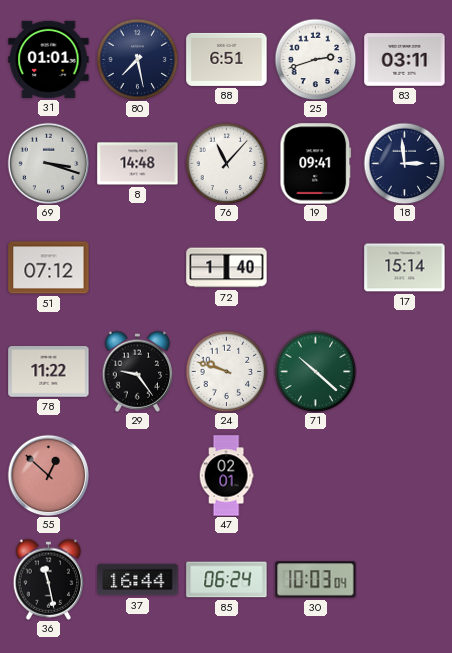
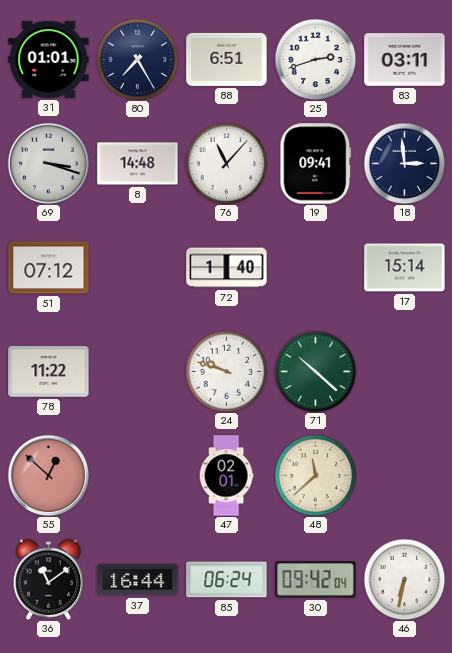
80: 7:28 -> 7:25 (137, 59)
29: 9:24 -> none (138, 371)
48: none -> 11:38 (315, 475)
36: 11:28 -> 11:09 (49, 579)
30: 10:03 -> 09:42 (316, 580)
46: none -> 6:32 (404, 579)
